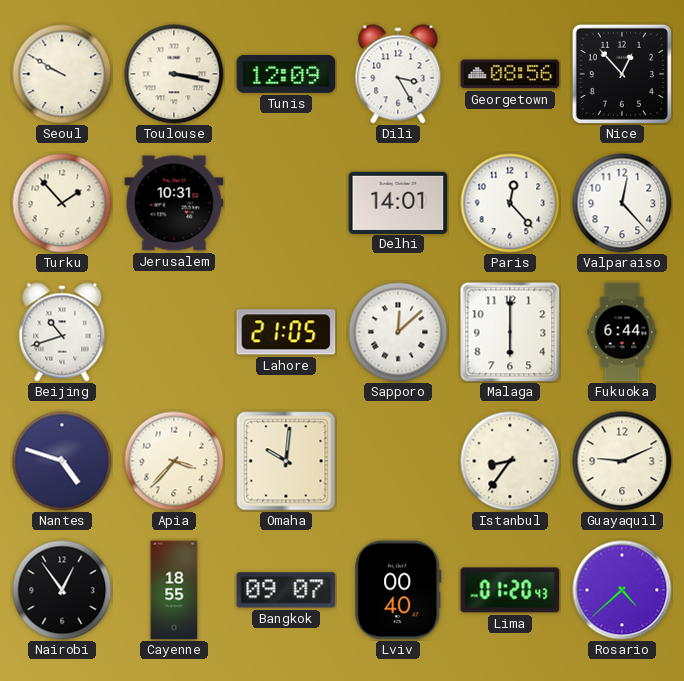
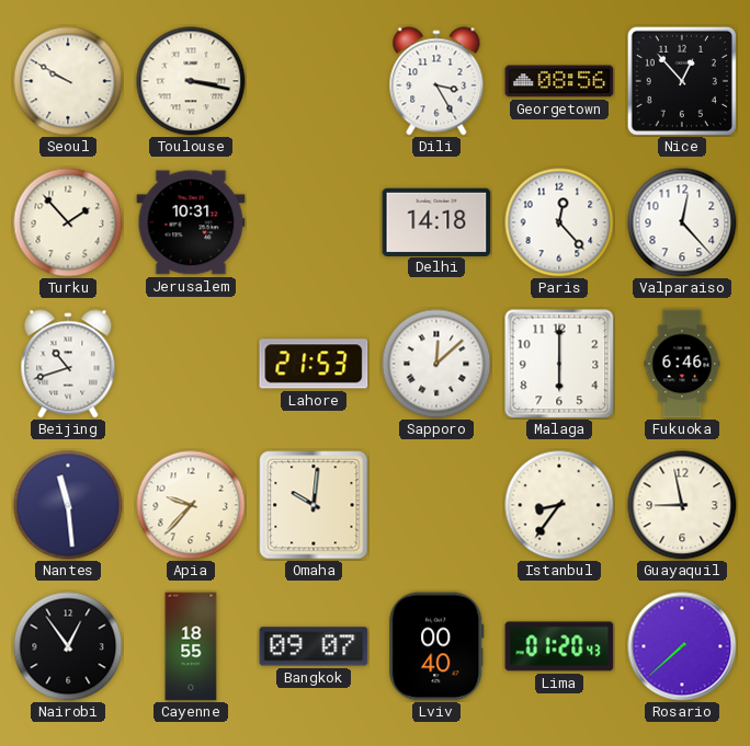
Tunis: 12:09 -> none (286, 74)
Delhi: 14:01 -> 14:18 (436, 221)
Lahore: 21:05 -> 21:53 (314, 364)
Fukuoka: 6:44 -> 6:46 (682, 364)
Nantes: 4:48 -> 11:29 (68, 505)
Apia: 3:37 -> 9:37 (191, 505)
Guayaquil: 9:11 -> 8:58 (682, 505)
Rosario: 4:38 -> 7:38 (682, 646)
